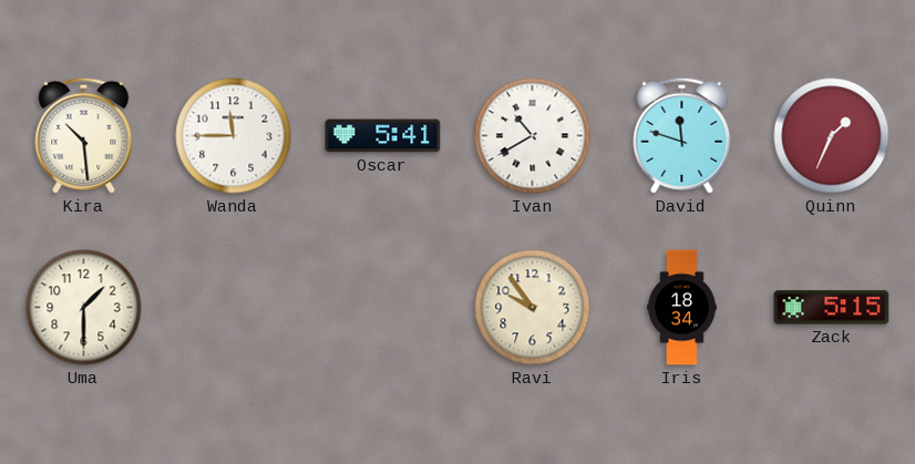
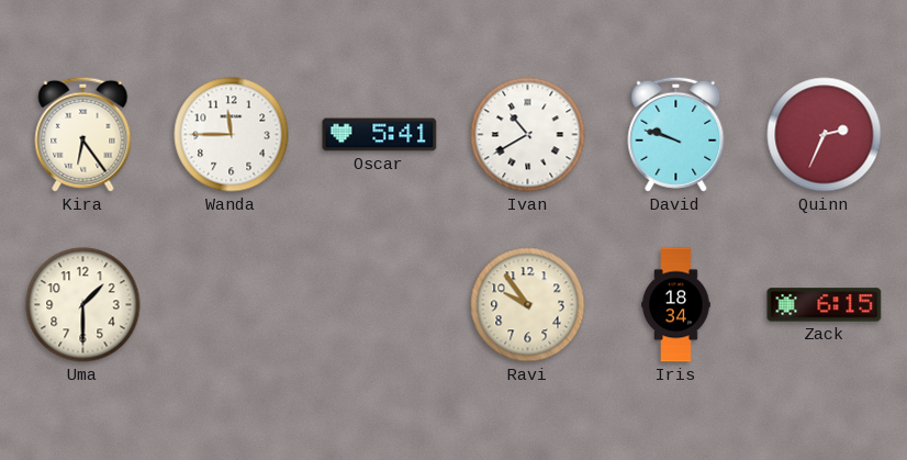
Kira: 10:29 -> 6:24 (83, 134)
David: 11:48 -> 9:48 (676, 134)
Quinn: 1:34 -> 2:34 (825, 135)
Zack: 5:15 -> 6:15 (825, 305)
